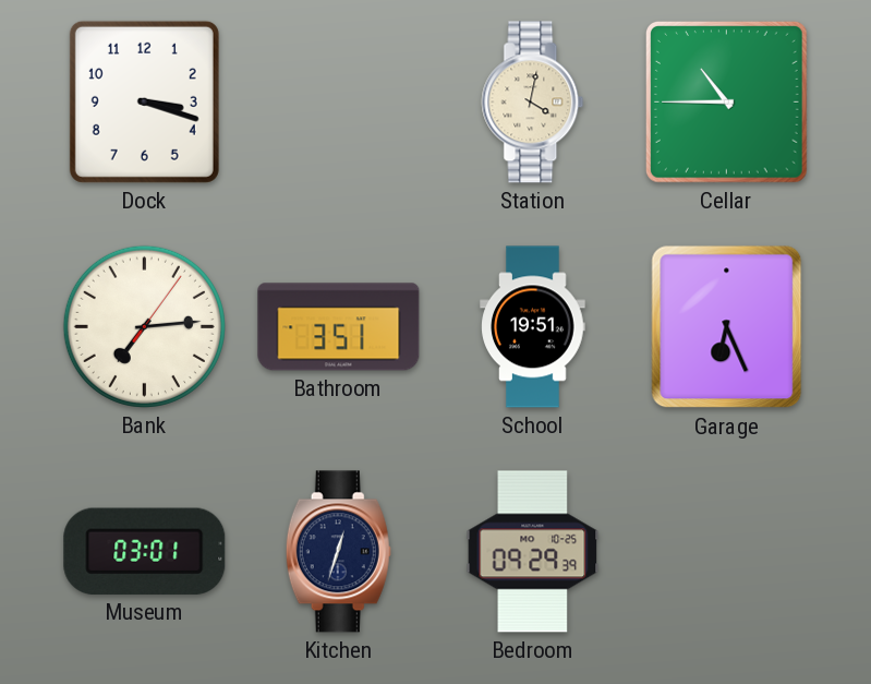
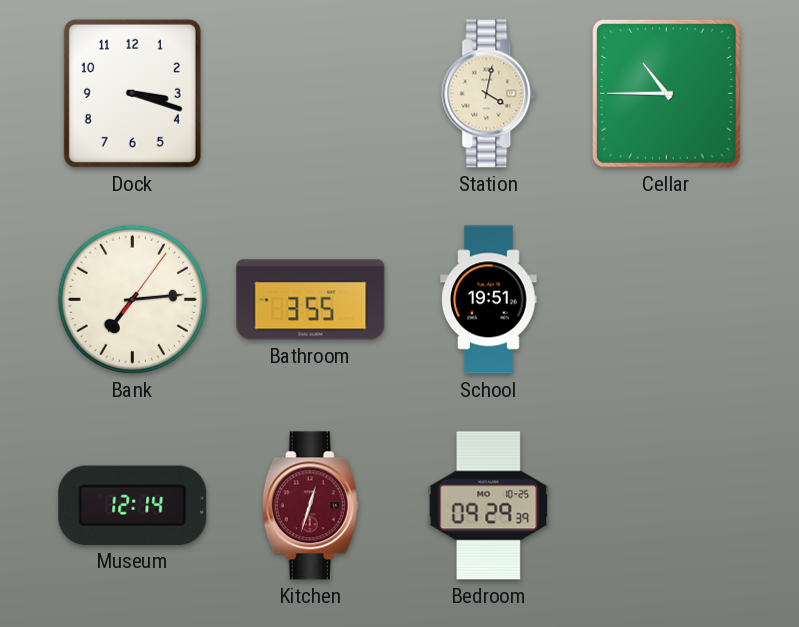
Bathroom: 3:51 -> 3:55 (311, 300)
Garage: 6:26 -> none (727, 327)
Museum: 03:01 -> 12:14 (133, 505)
Kitchen dial: navy -> burgundy (310, 506)
